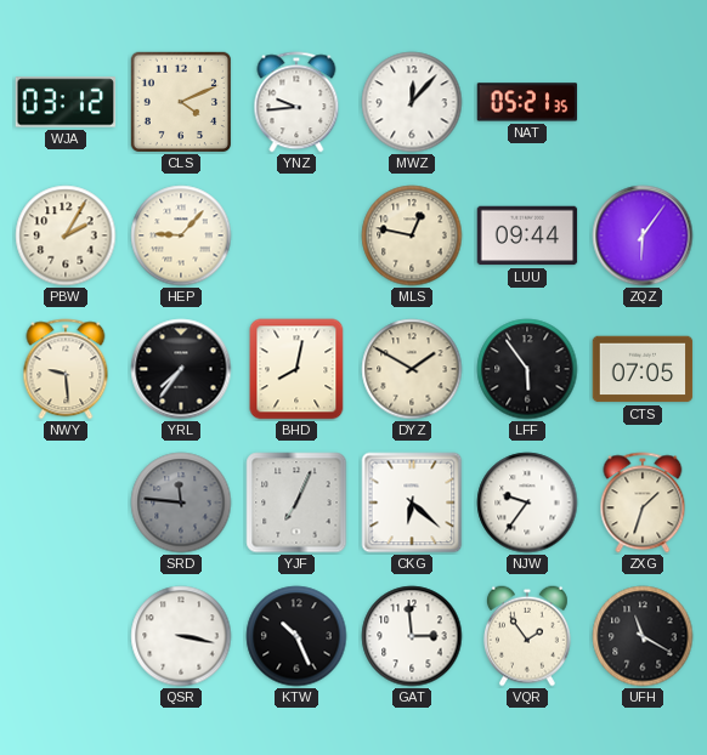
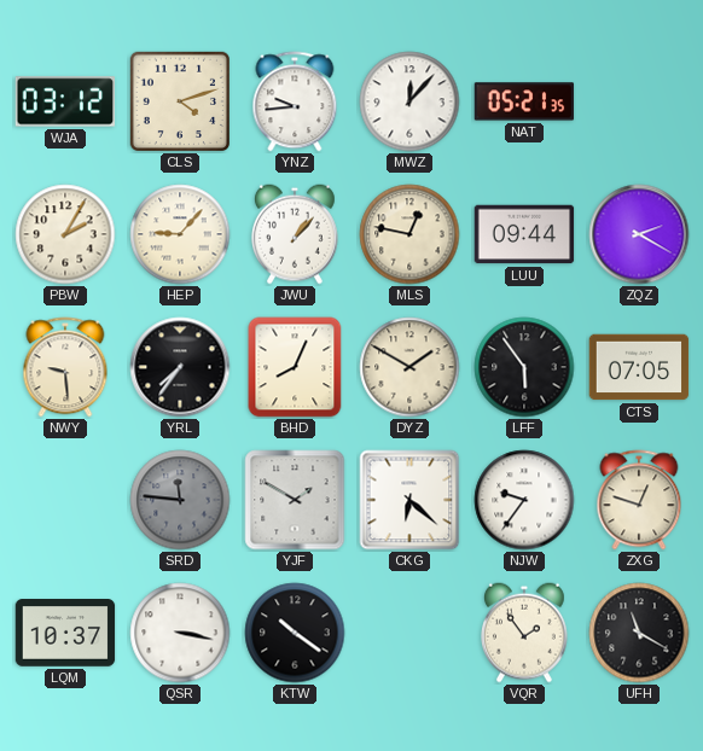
CLS: 4:11 -> 4:12 (179, 100)
JWU: none -> 1:07 (295, 234)
ZQZ: 6:06 -> 2:20 (639, 234)
BHD: 8:02 -> 8:04 (295, 367)
YJF: 7:04 -> 1:50 (295, 500)
ZXG: 1:33 -> 12:48 (639, 500)
LQM: none -> 10:37 (65, 634)
KTW: 10:26 -> 10:21 (295, 633)
GAT: 2:59 -> none (412, 636)
